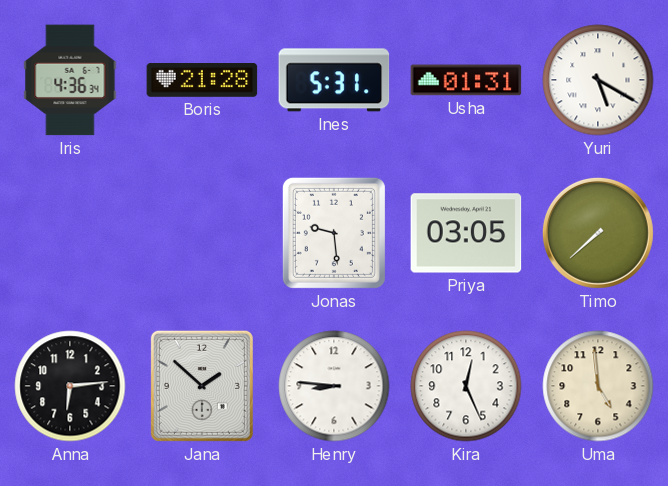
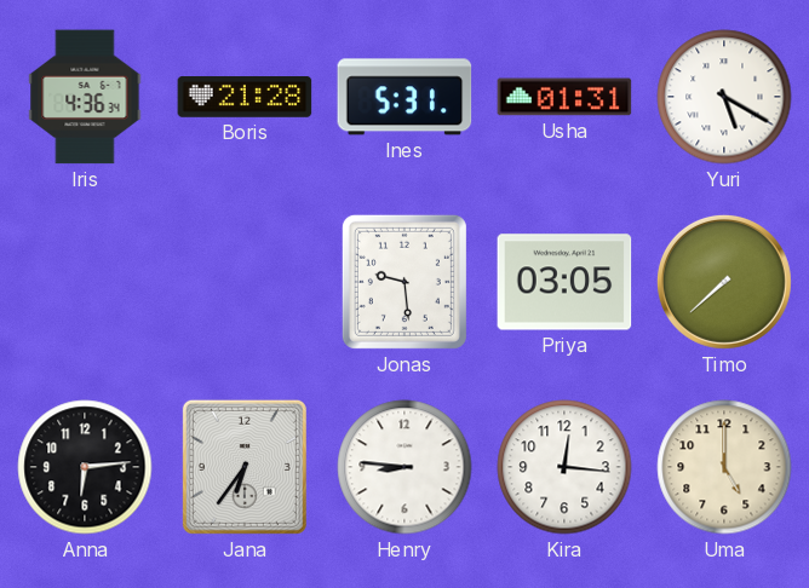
Jana: 1:52 -> 6:36 (245, 467)
Kira: 12:26 -> 12:16 (564, 467)
Uma: 4:59 -> 5:00 (724, 467)
